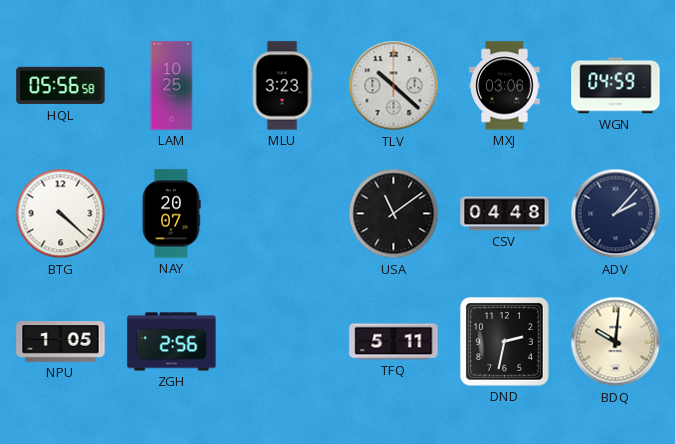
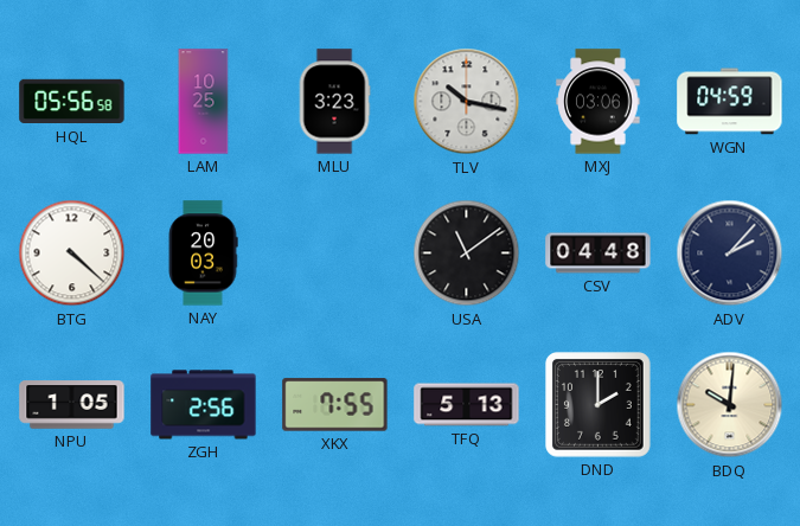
TLV: 10:22 -> 10:17 (467, 102)
NAY: 20:07 -> 20:03 (203, 254)
XKX: none -> 7:55 (335, 405)
TFQ: 5:11 -> 5:13 (467, 405)
DND: 2:32 -> 2:00 (599, 405)
